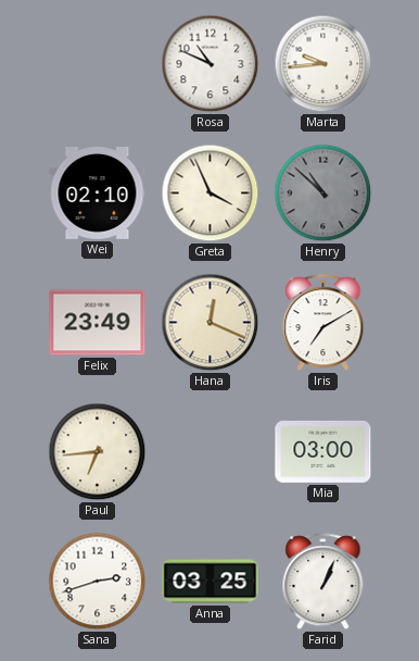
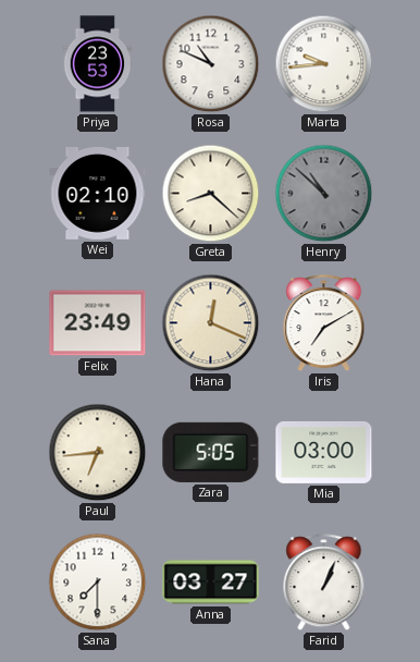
Priya: none -> 23:53 (98, 64)
Greta: 3:56 -> 8:22 (211, 194)
Zara: none -> 5:05 (211, 452)
Sana: 2:42 -> 7:30 (98, 583)
Anna: 03:25 -> 03:27 (211, 583)
